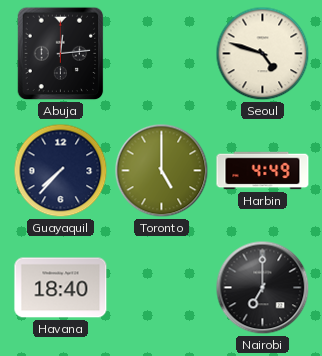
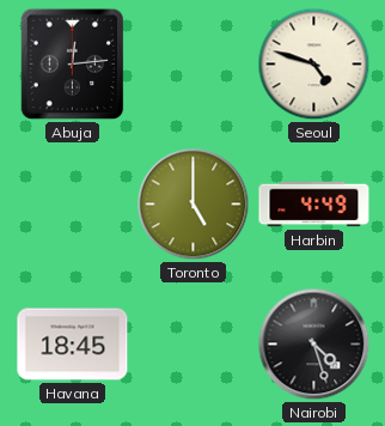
Guayaquil: 7:37 -> none (61, 171)
Havana: 18:40 -> 18:45 (73, 345)
Nairobi: 7:00 -> 4:27 (314, 345)
